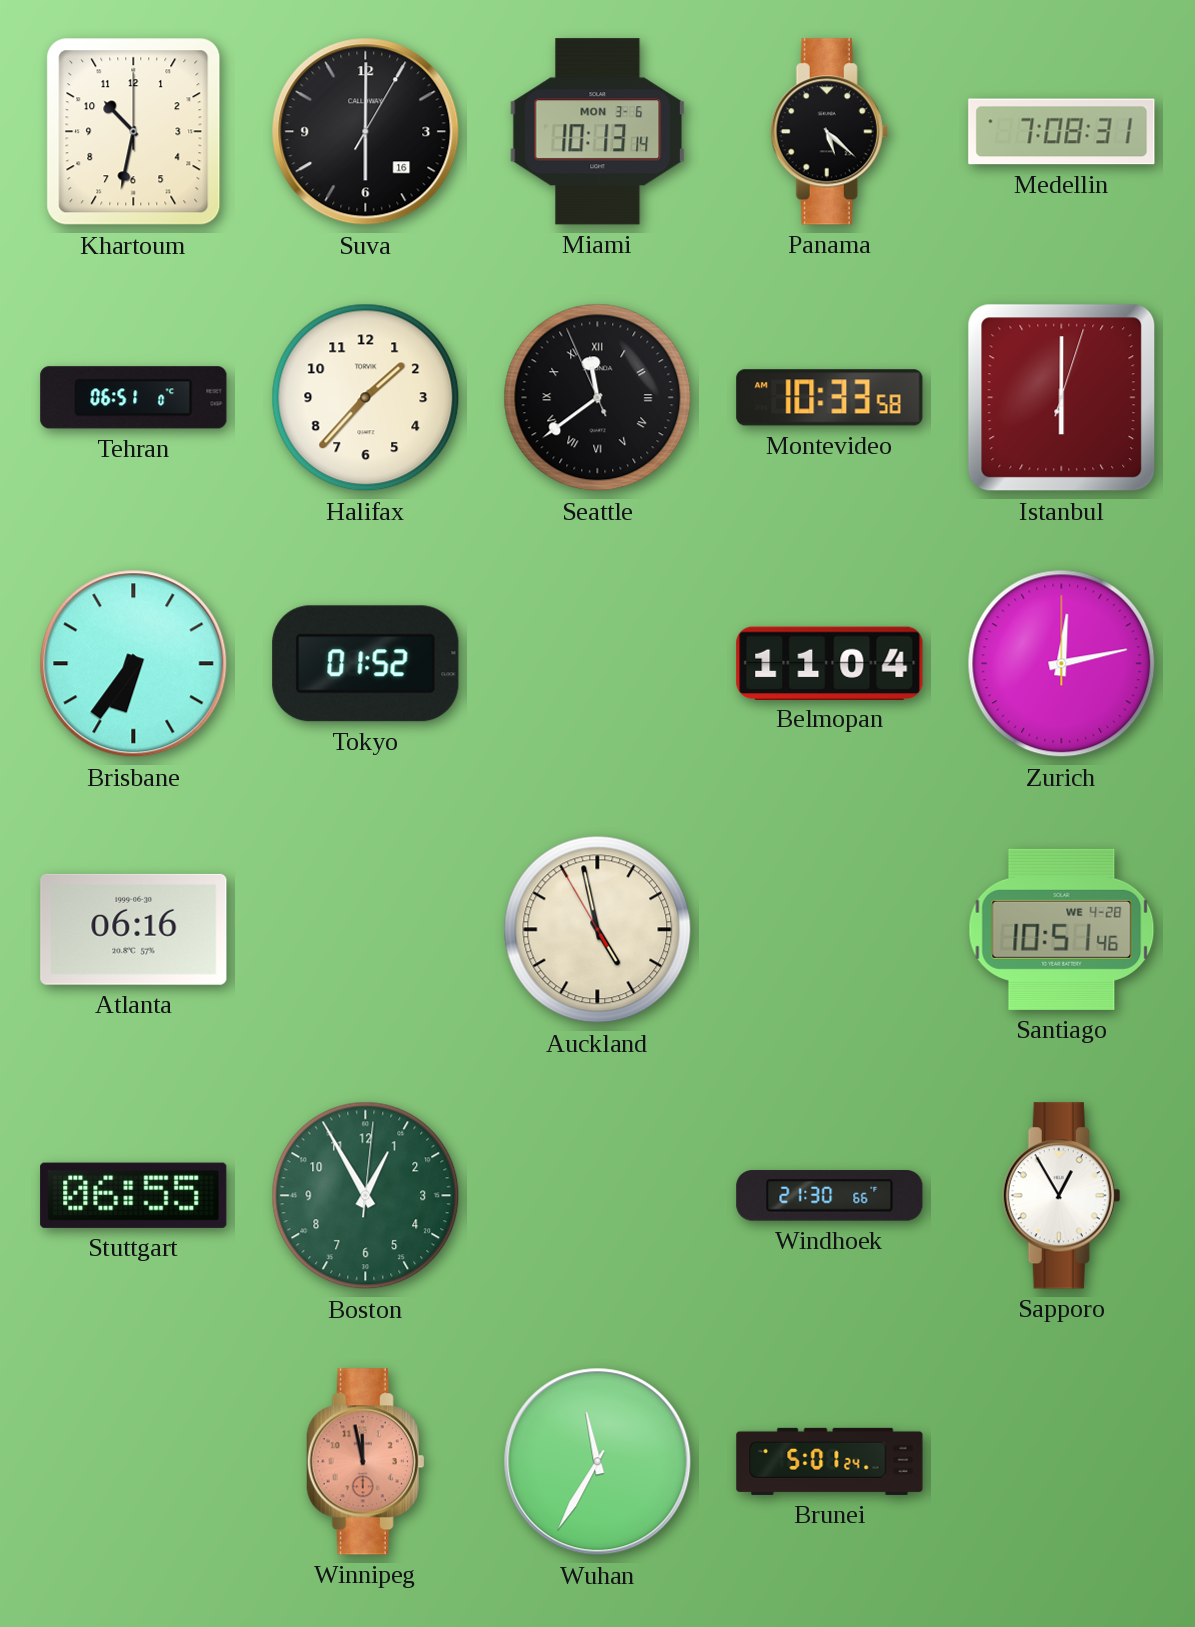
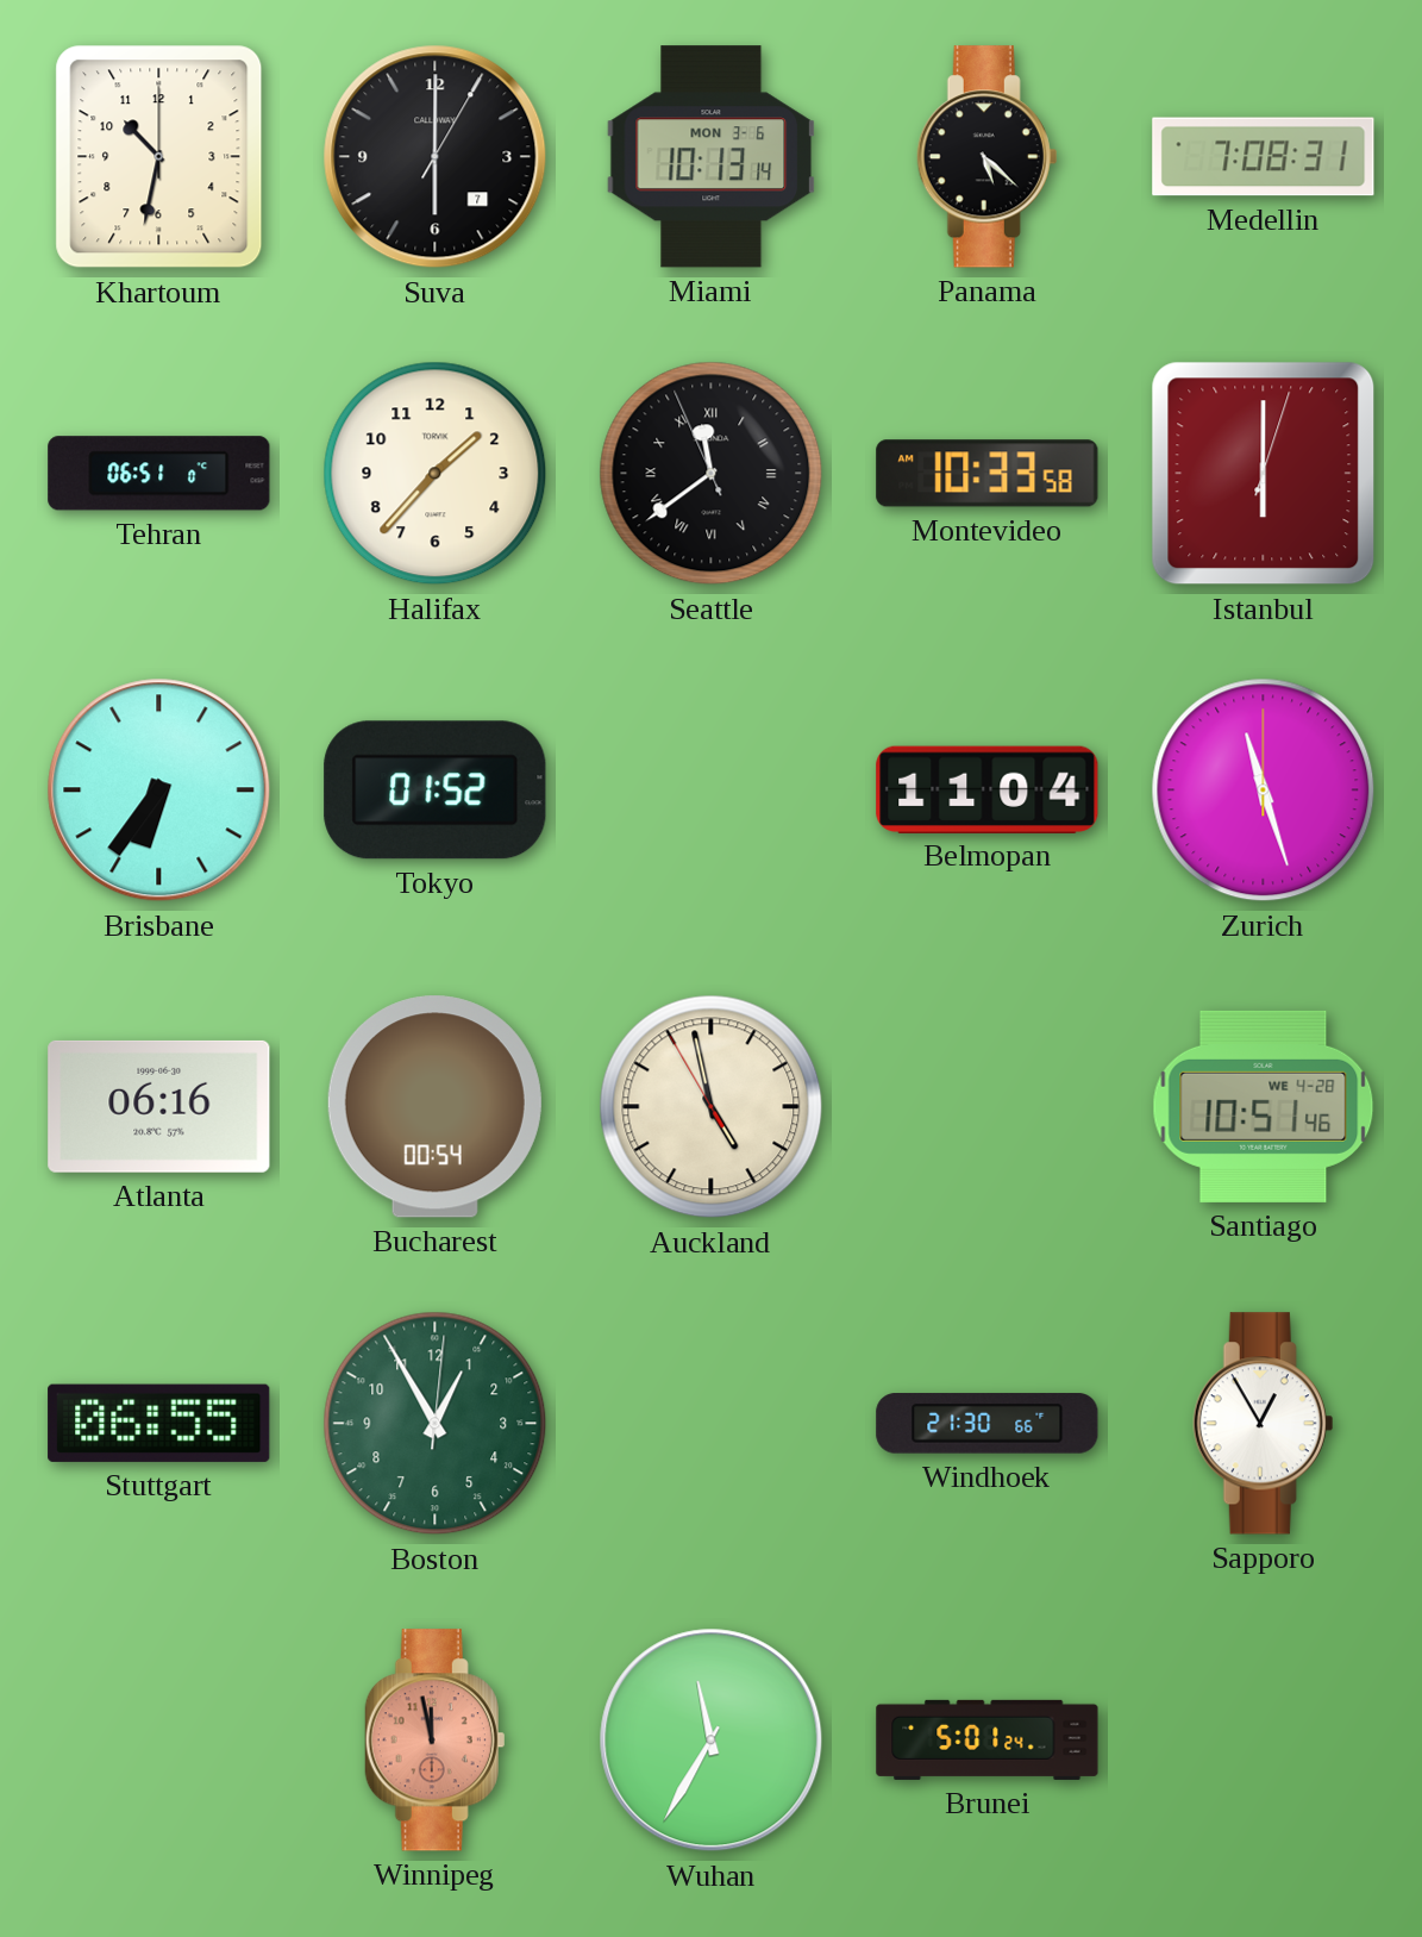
Suva date: 16 -> 7 (436, 157)
Zurich: 12:13 -> 11:27 (1264, 791)
Bucharest: none -> 00:54 (434, 1107)
